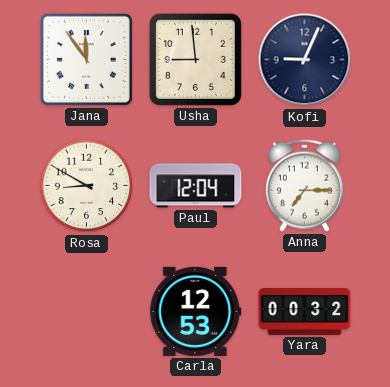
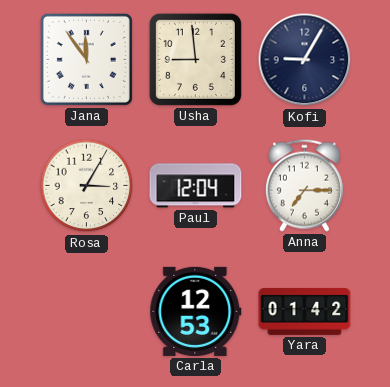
Kofi: 9:04 -> 9:05 (305, 60)
Rosa: 8:50 -> 3:05 (87, 186)
Yara: 00:32 -> 01:42 (305, 311)
